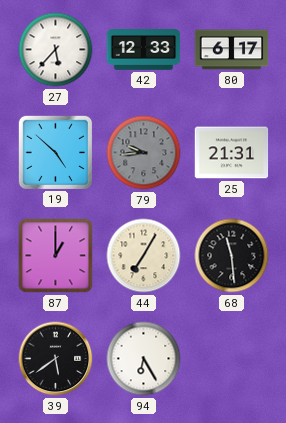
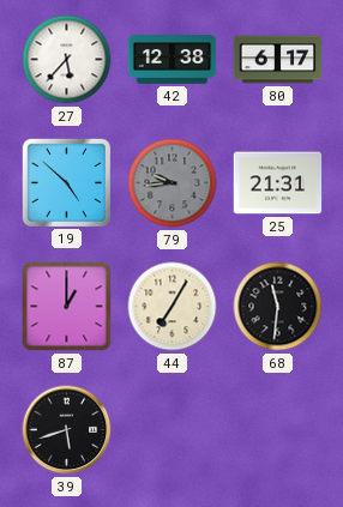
42: 12:33 -> 12:38 (173, 60)
68: 11:29 -> 11:31 (278, 307)
39: 5:39 -> 5:42 (67, 430)
94: 6:25 -> none (144, 359)
